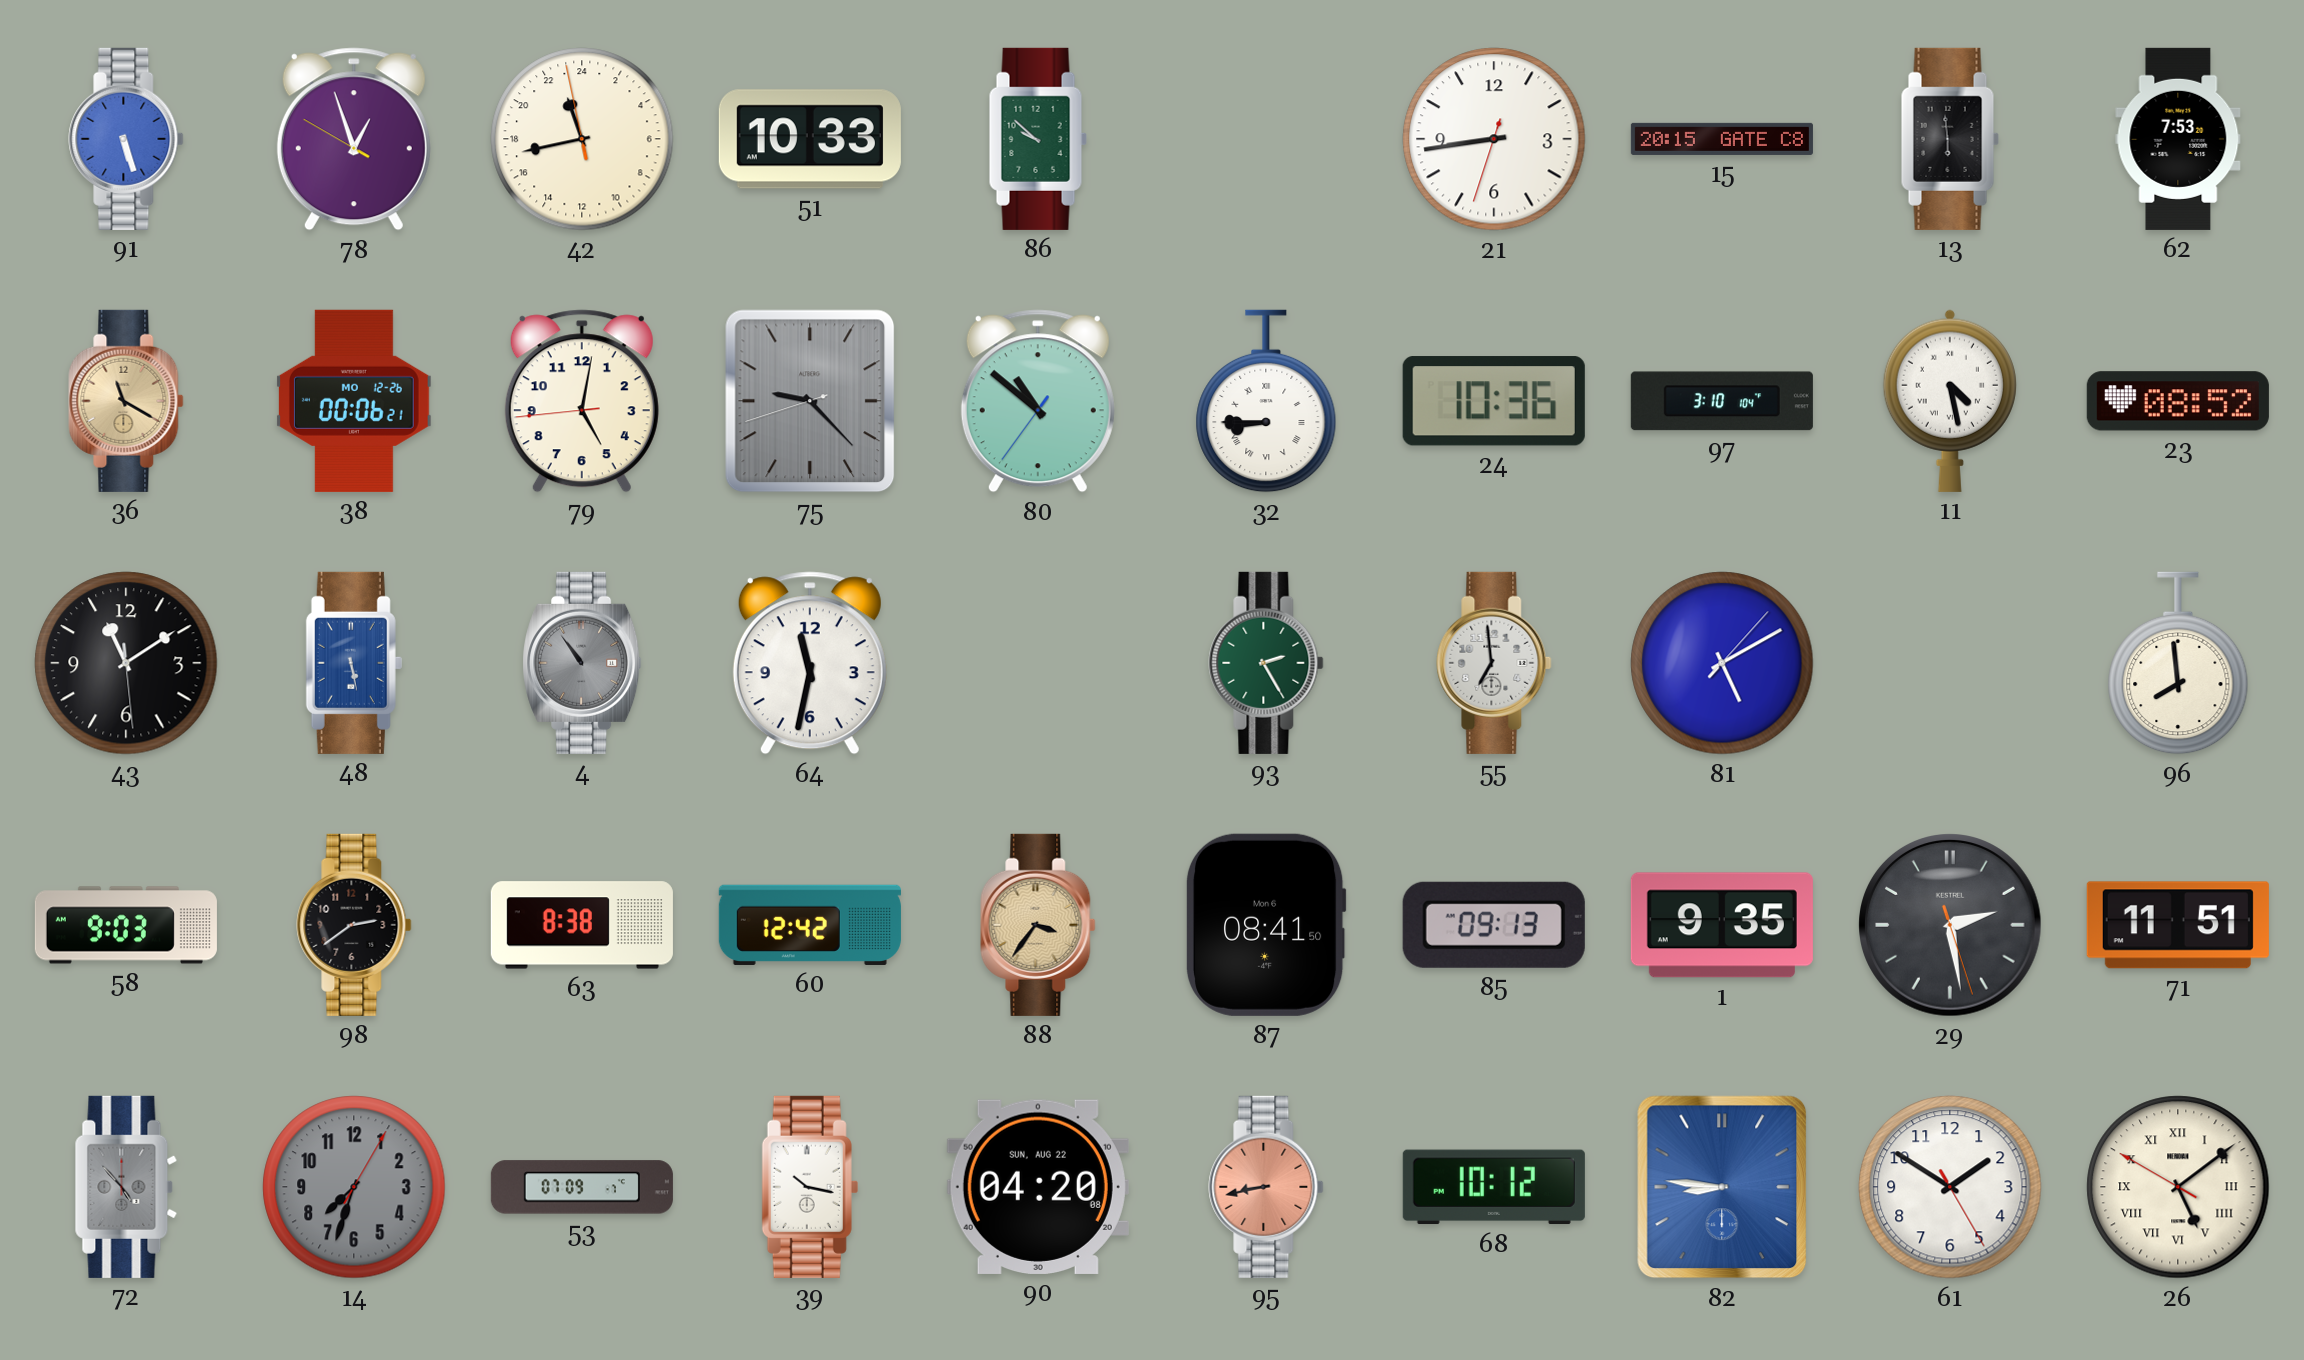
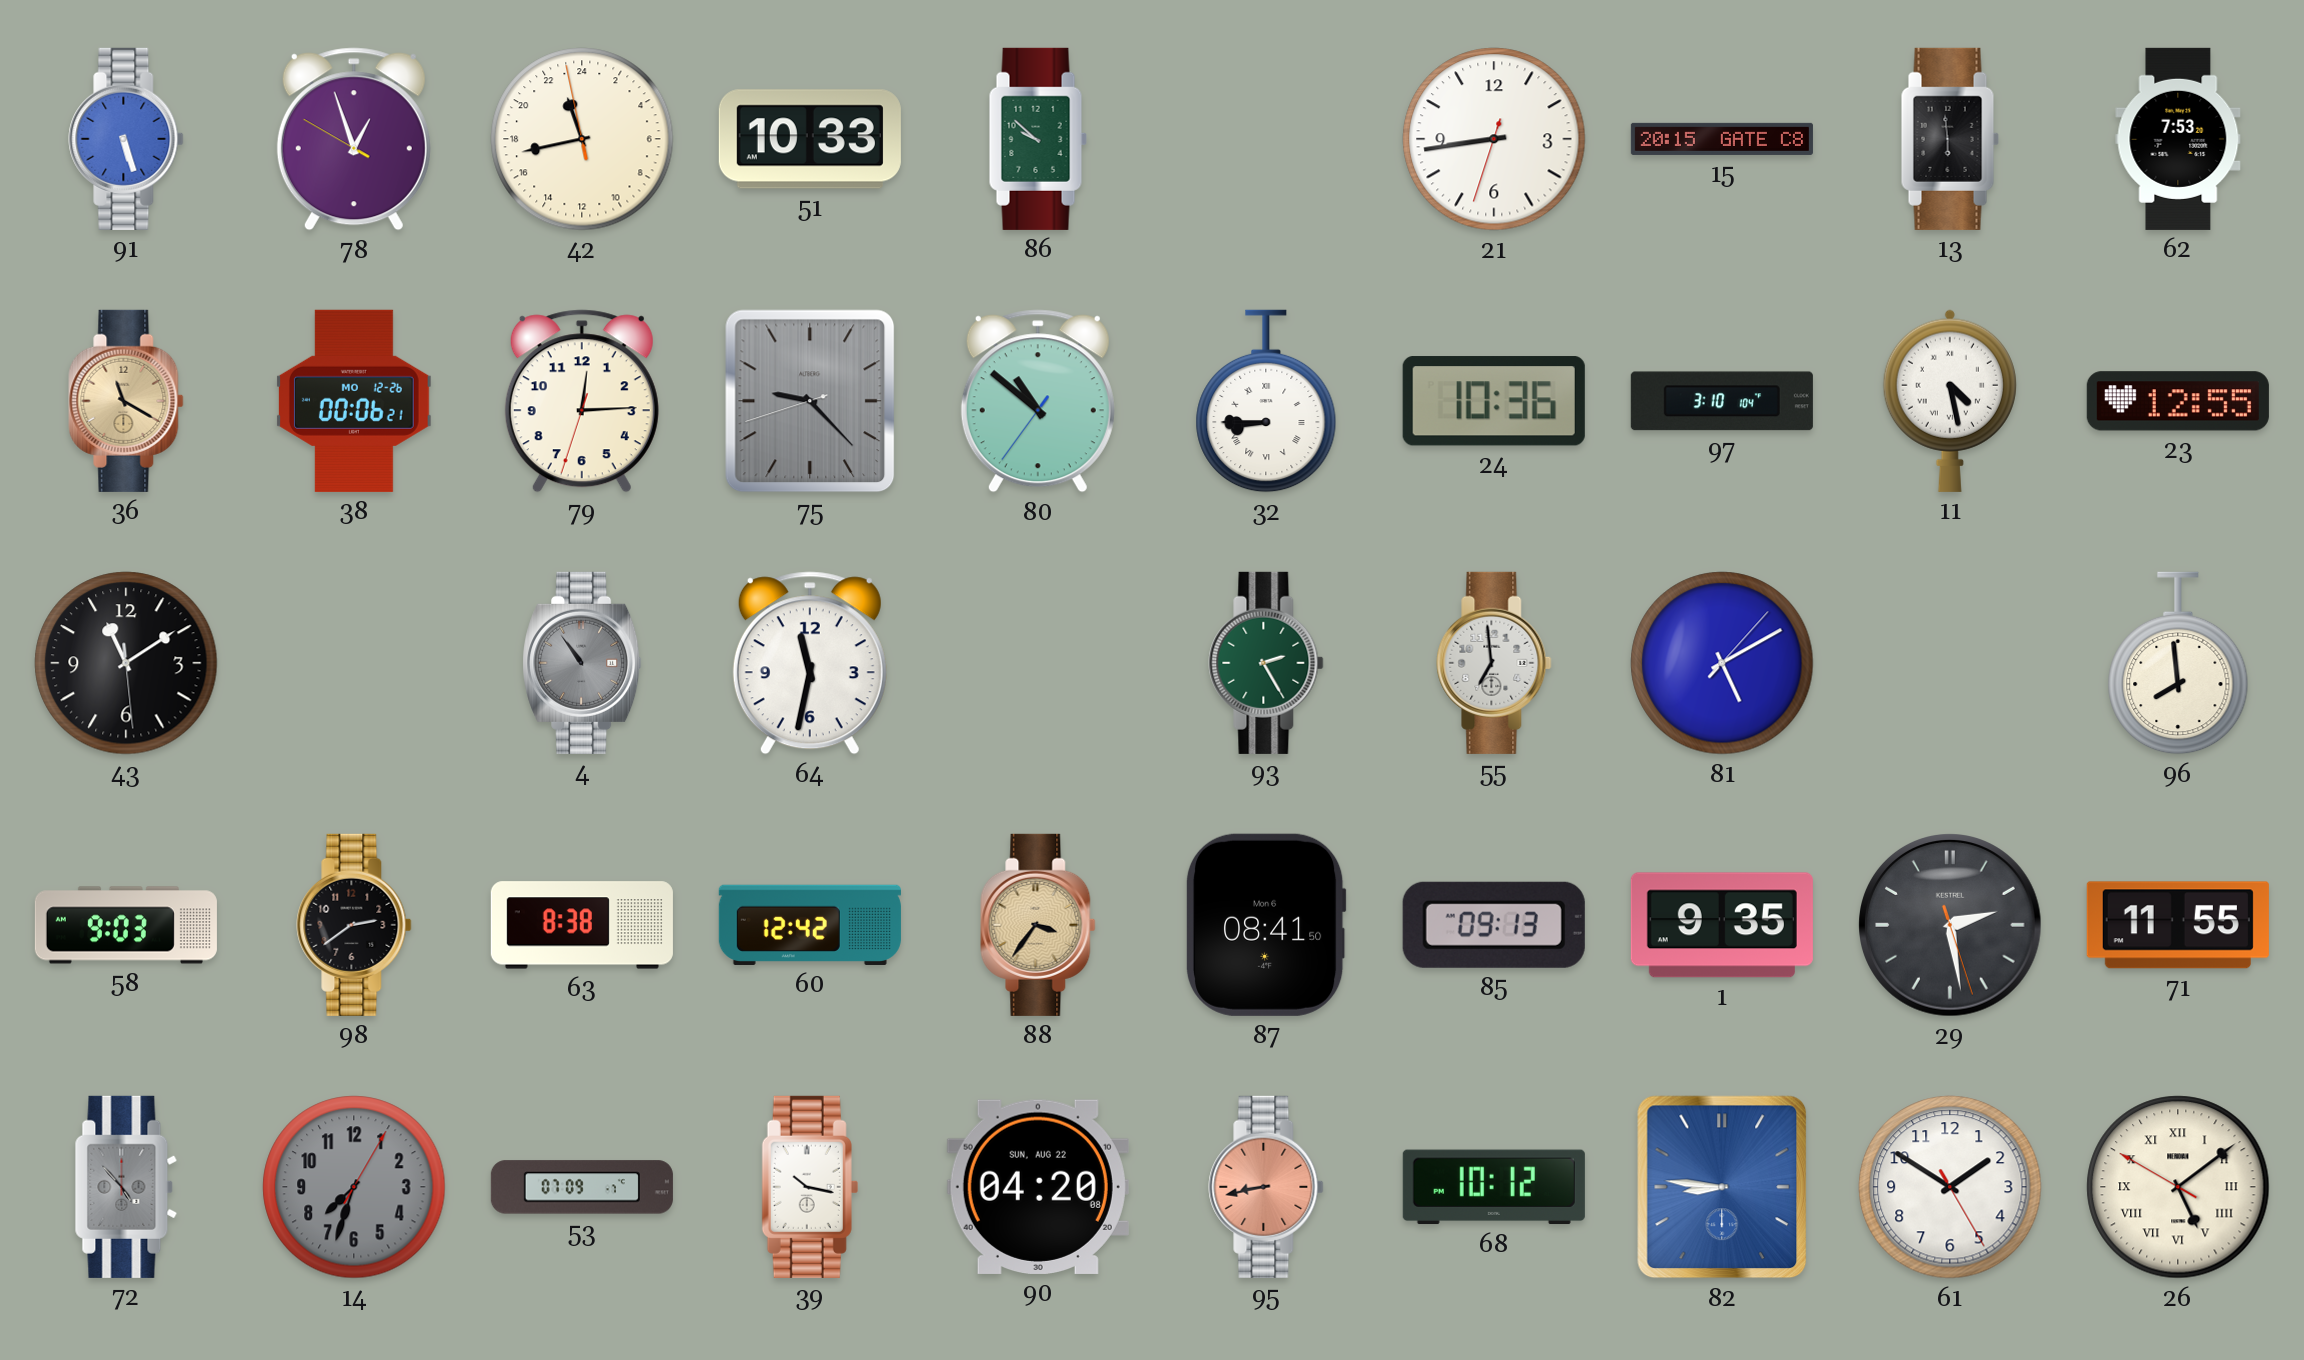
79: 5:01 -> 12:14 (582, 401)
23: 08:52 -> 12:55 (2178, 401)
48: 5:28 -> none (354, 663)
71: 11:51 -> 11:55 (2178, 925)
